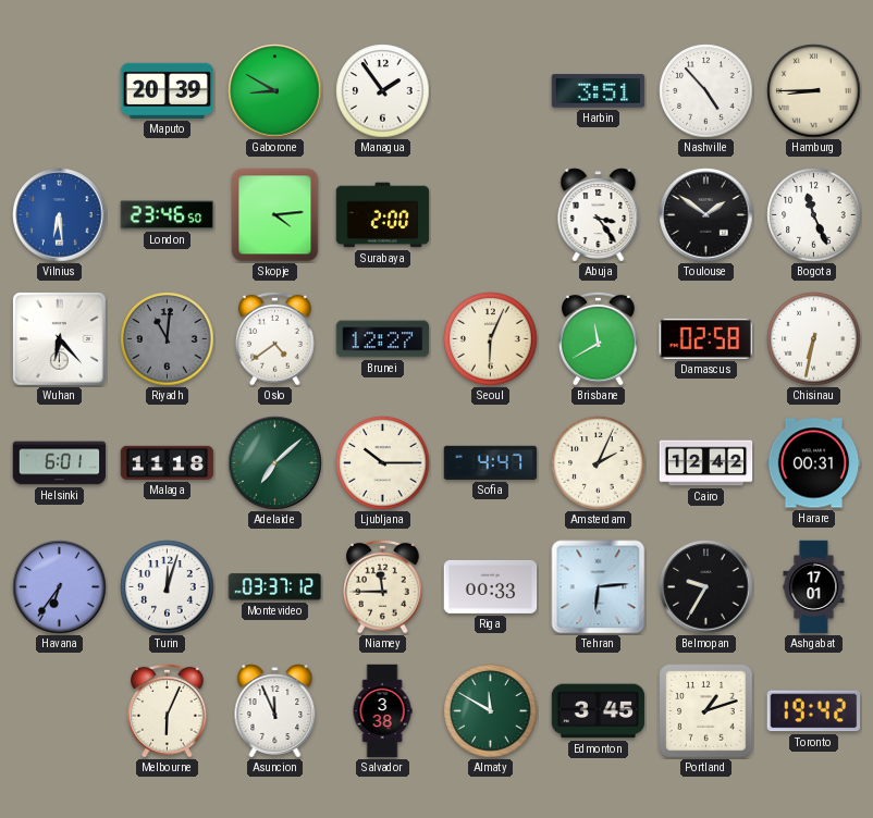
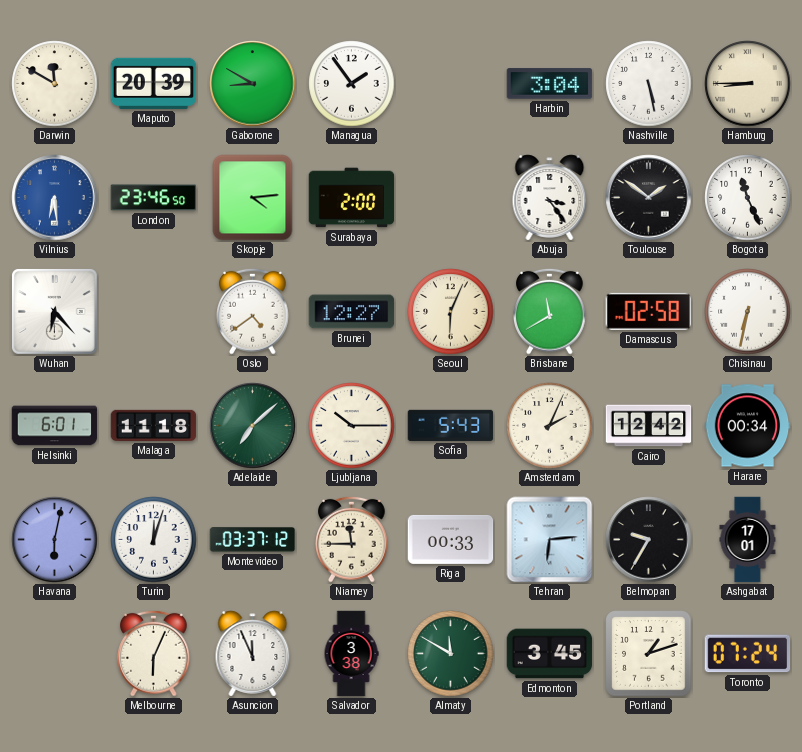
Darwin: none -> 11:50 (55, 84)
Harbin: 3:51 -> 3:04 (550, 84)
Nashville: 4:53 -> 5:28 (649, 84)
Riyadh: 11:01 -> none (168, 339)
Sofia: 4:47 -> 5:43 (451, 425)
Harare: 00:31 -> 00:34 (748, 426)
Havana: 6:36 -> 6:02 (55, 540)
Toronto: 19:42 -> 07:24 (748, 654)
